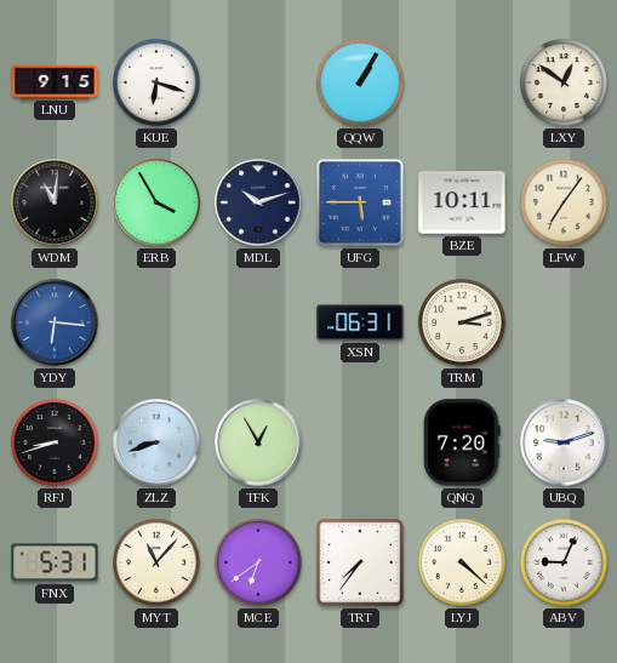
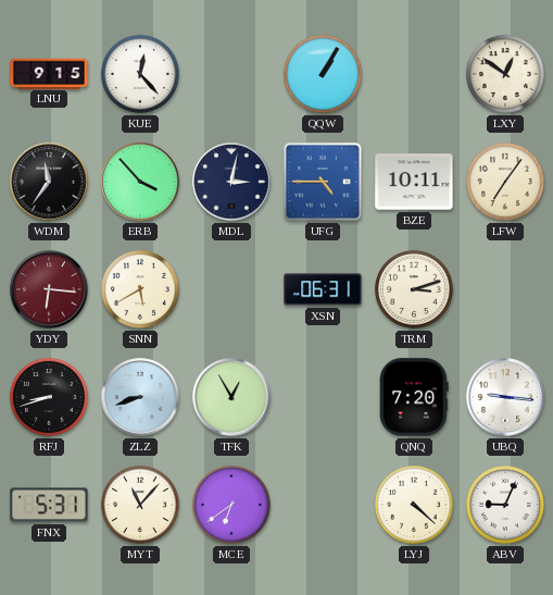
KUE: 6:18 -> 12:23 (140, 74)
WDM: 11:01 -> 11:36 (49, 182)
ERB: 3:55 -> 3:53 (140, 182)
MDL: 10:12 -> 3:02 (231, 182)
UFG: 5:45 -> 4:45 (323, 182)
YDY dial: blue -> burgundy (49, 289)
SNN: none -> 5:40 (140, 289)
UBQ: 9:12 -> 9:16 (505, 397)
TRT: 7:36 -> none (361, 564)
